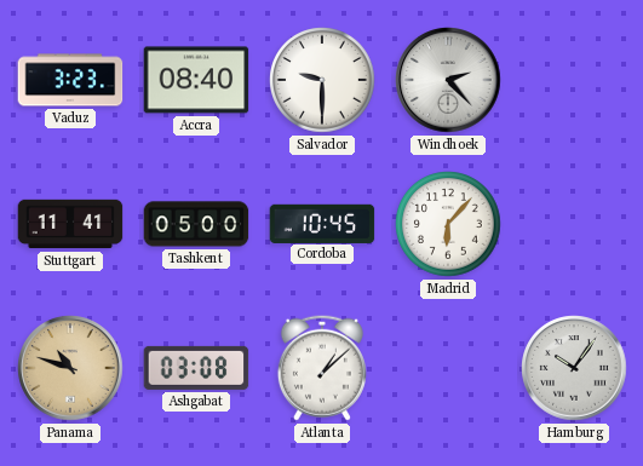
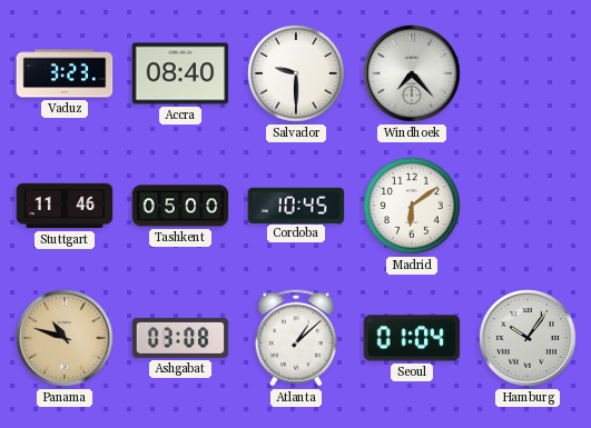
Windhoek: 2:23 -> 7:23 (412, 73)
Stuttgart: 11:41 -> 11:46 (65, 206)
Madrid: 6:07 -> 6:09 (412, 206)
Seoul: none -> 01:04 (412, 338)
